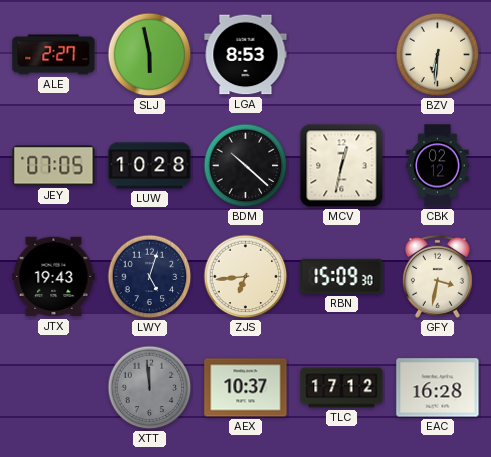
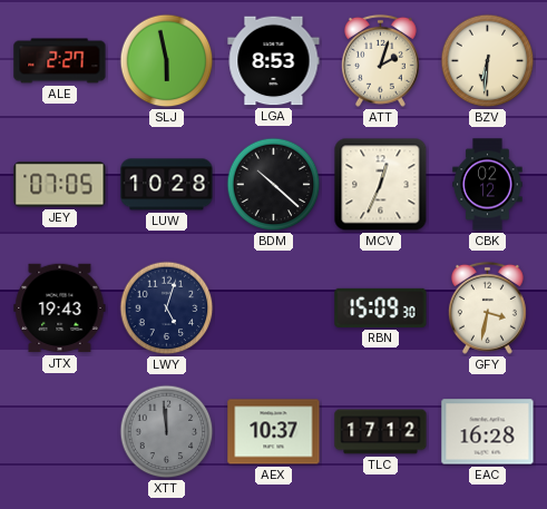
ATT: none -> 2:03 (380, 60)
MCV: 12:32 -> 12:34 (381, 185)
ZJS: 6:44 -> none (246, 277)
